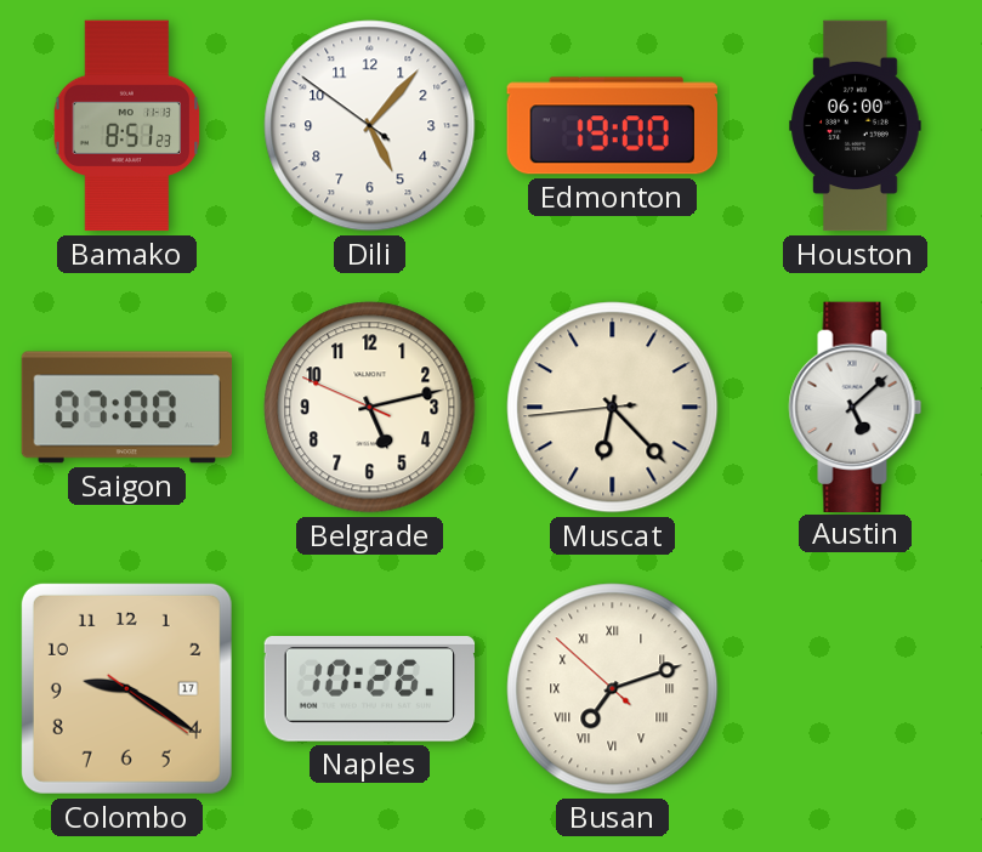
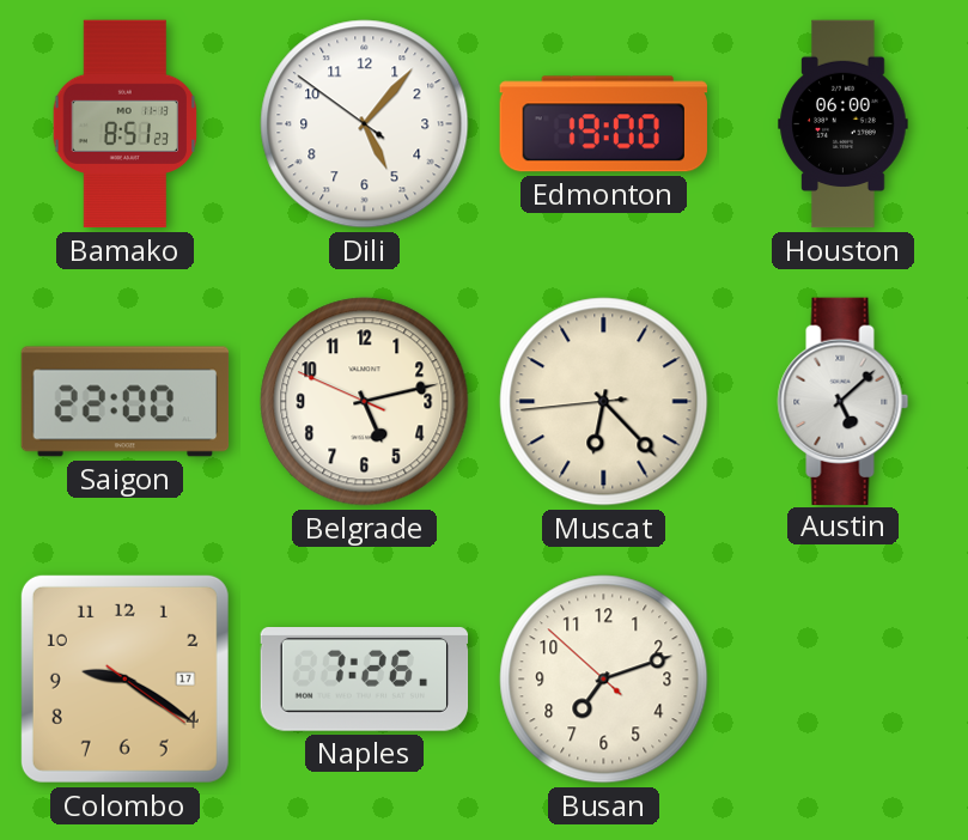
Saigon: 07:00 -> 22:00 (126, 402)
Naples: 10:26 -> 7:26 (365, 680)
Busan numerals: Roman -> Arabic (604, 680)
